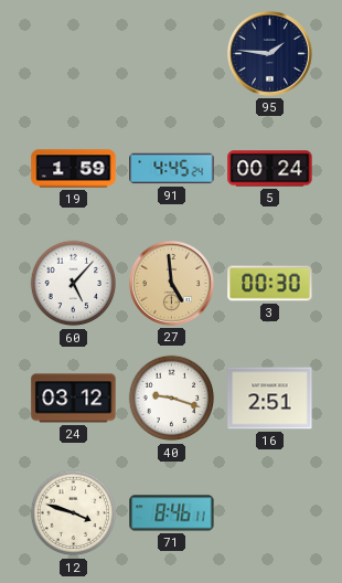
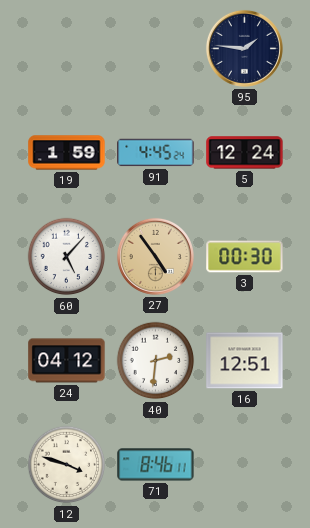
5: 00:24 -> 12:24 (245, 153)
27: 4:59 -> 4:54 (155, 256)
24: 03:12 -> 04:12 (67, 361)
40: 9:18 -> 2:31 (156, 361)
16: 2:51 -> 12:51 (245, 361)
